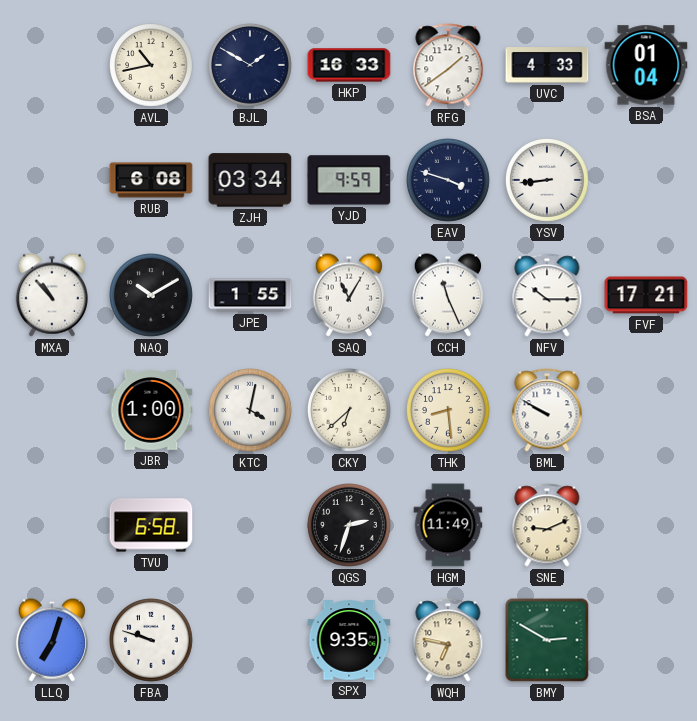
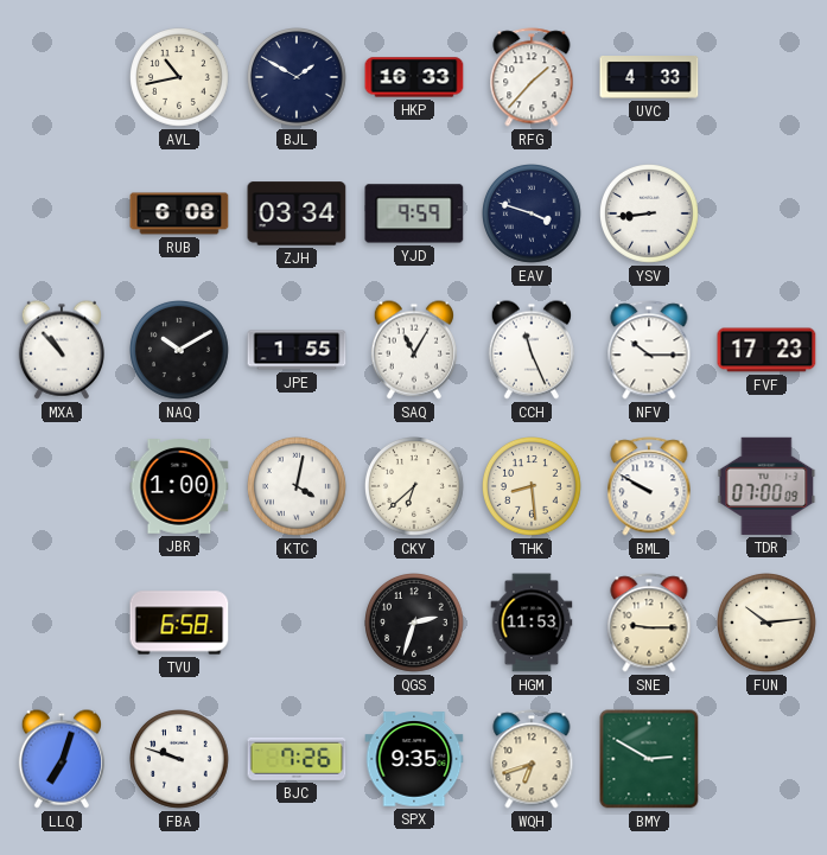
RFG: 1:39 -> 1:37 (532, 77)
BSA: 01:04 -> none (646, 65)
FVF: 17:21 -> 17:23 (766, 350)
TDR: none -> 07:00 (766, 486)
HGM: 11:49 -> 11:53 (532, 623)
SNE: 9:11 -> 9:15 (649, 623)
FUN: none -> 10:14 (768, 624)
BJC: none -> 7:26 (297, 759)
WQH: 6:47 -> 6:42 (532, 759)
